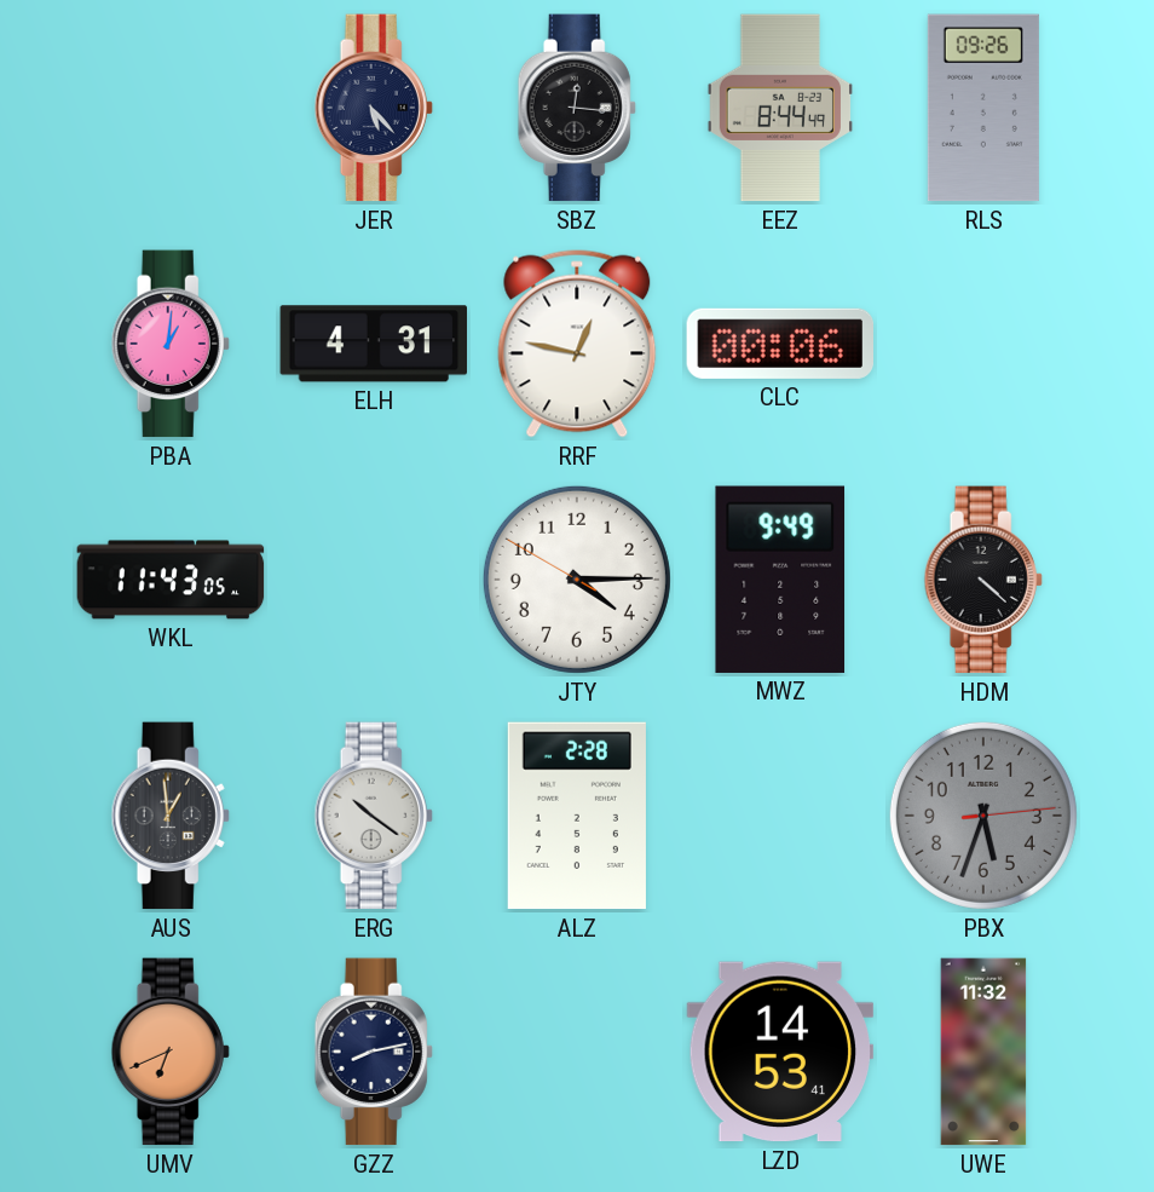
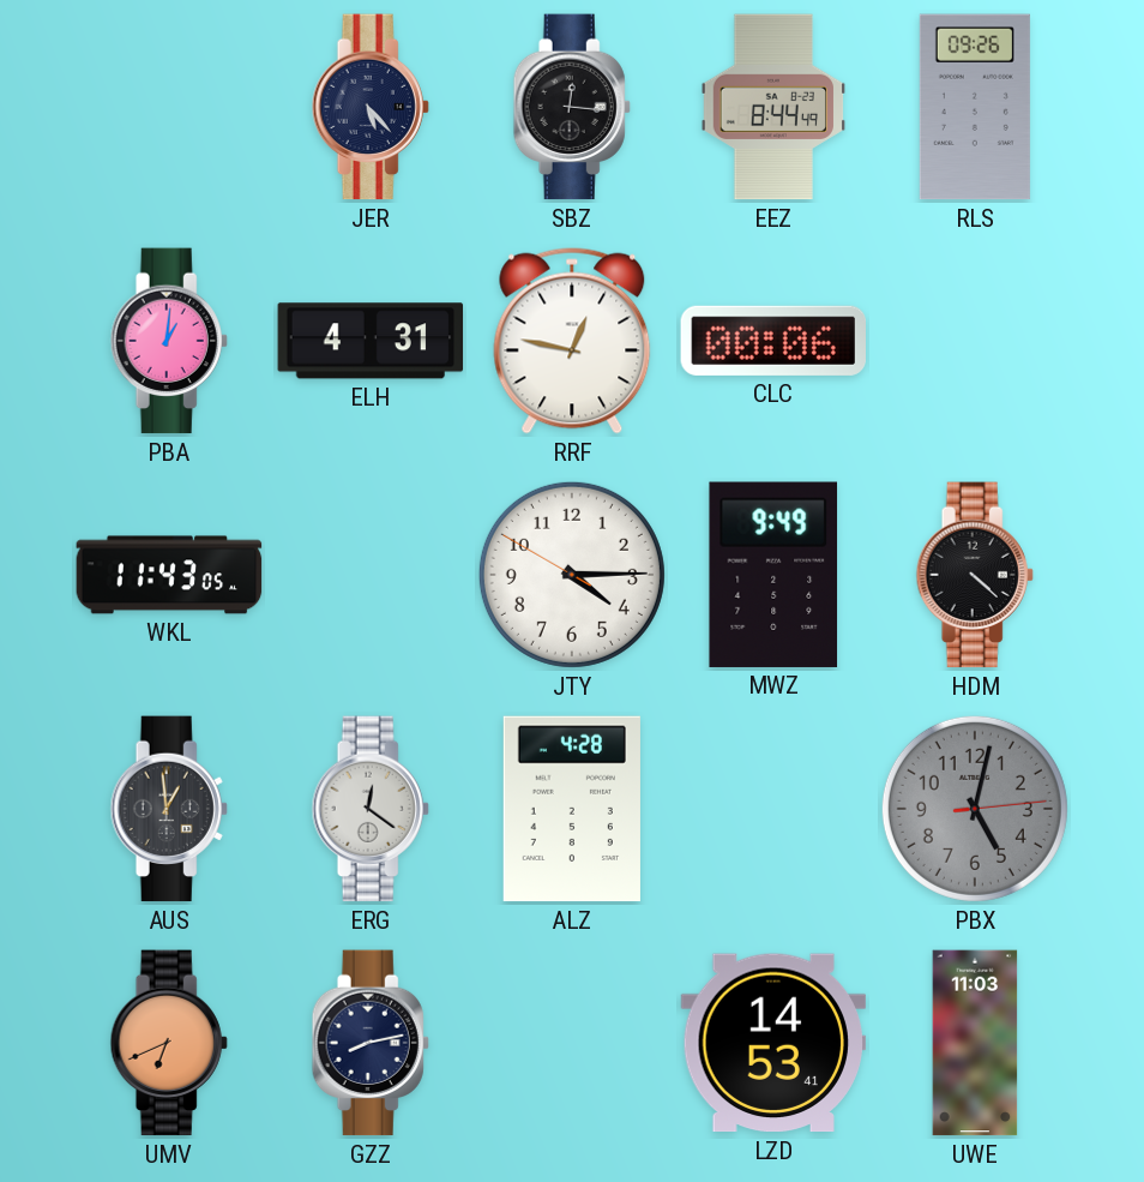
ERG: 10:21 -> 12:21 (371, 809)
ALZ: 2:28 -> 4:28 (572, 809)
PBX: 5:33 -> 5:02 (975, 809)
UWE: 11:32 -> 11:03 (975, 1043)
